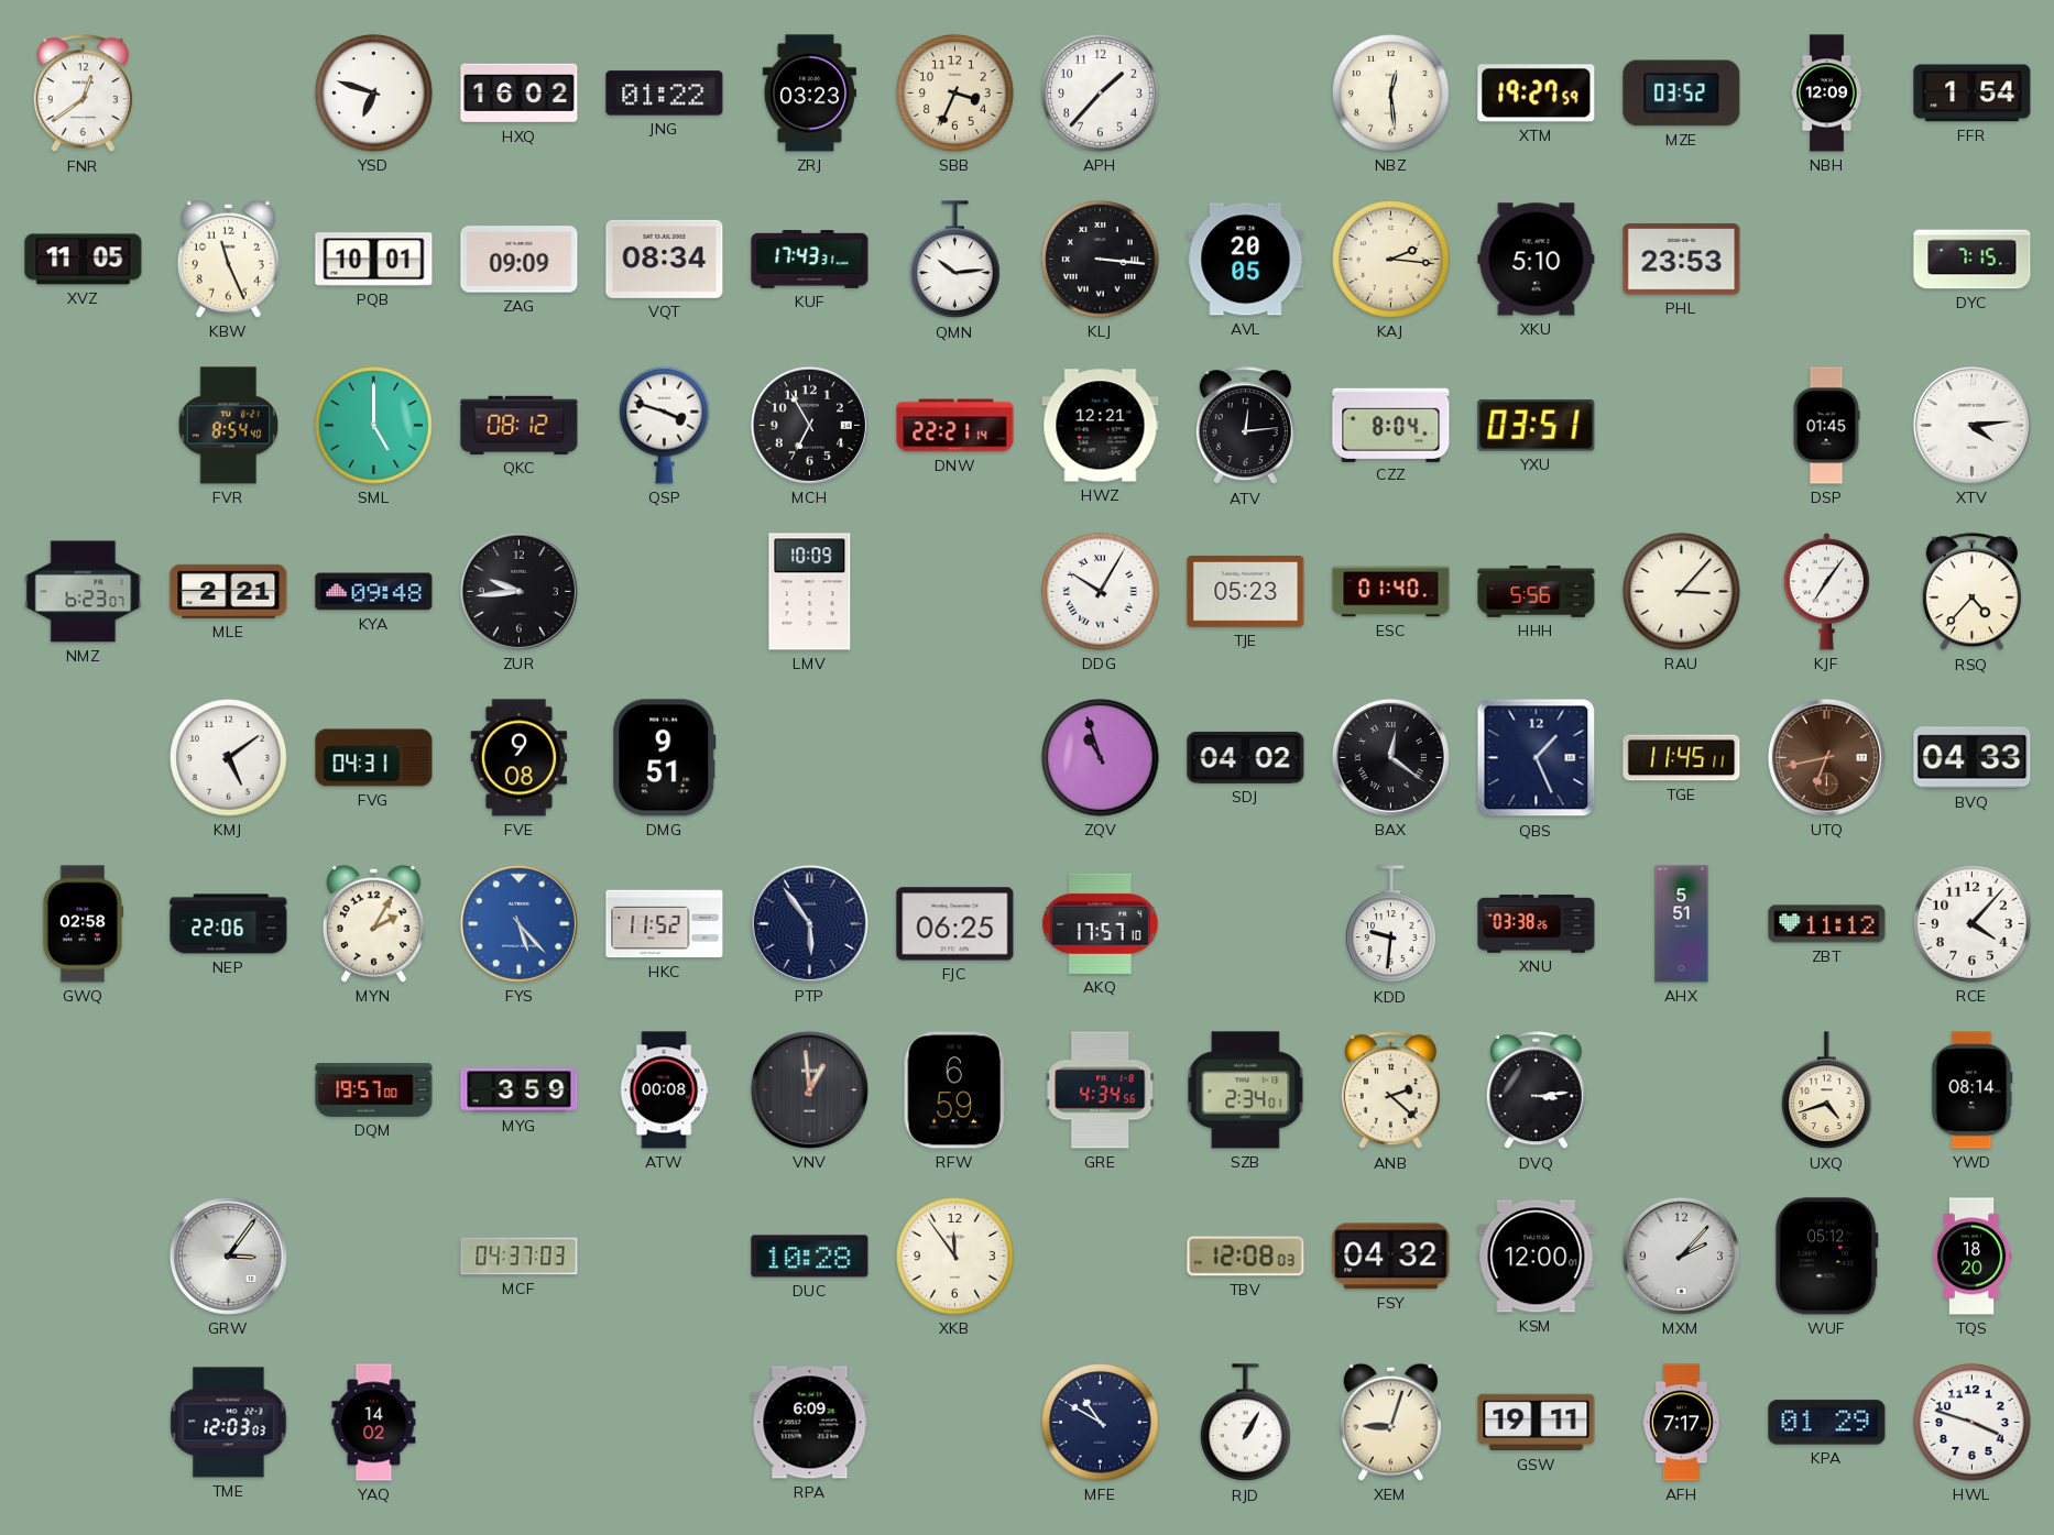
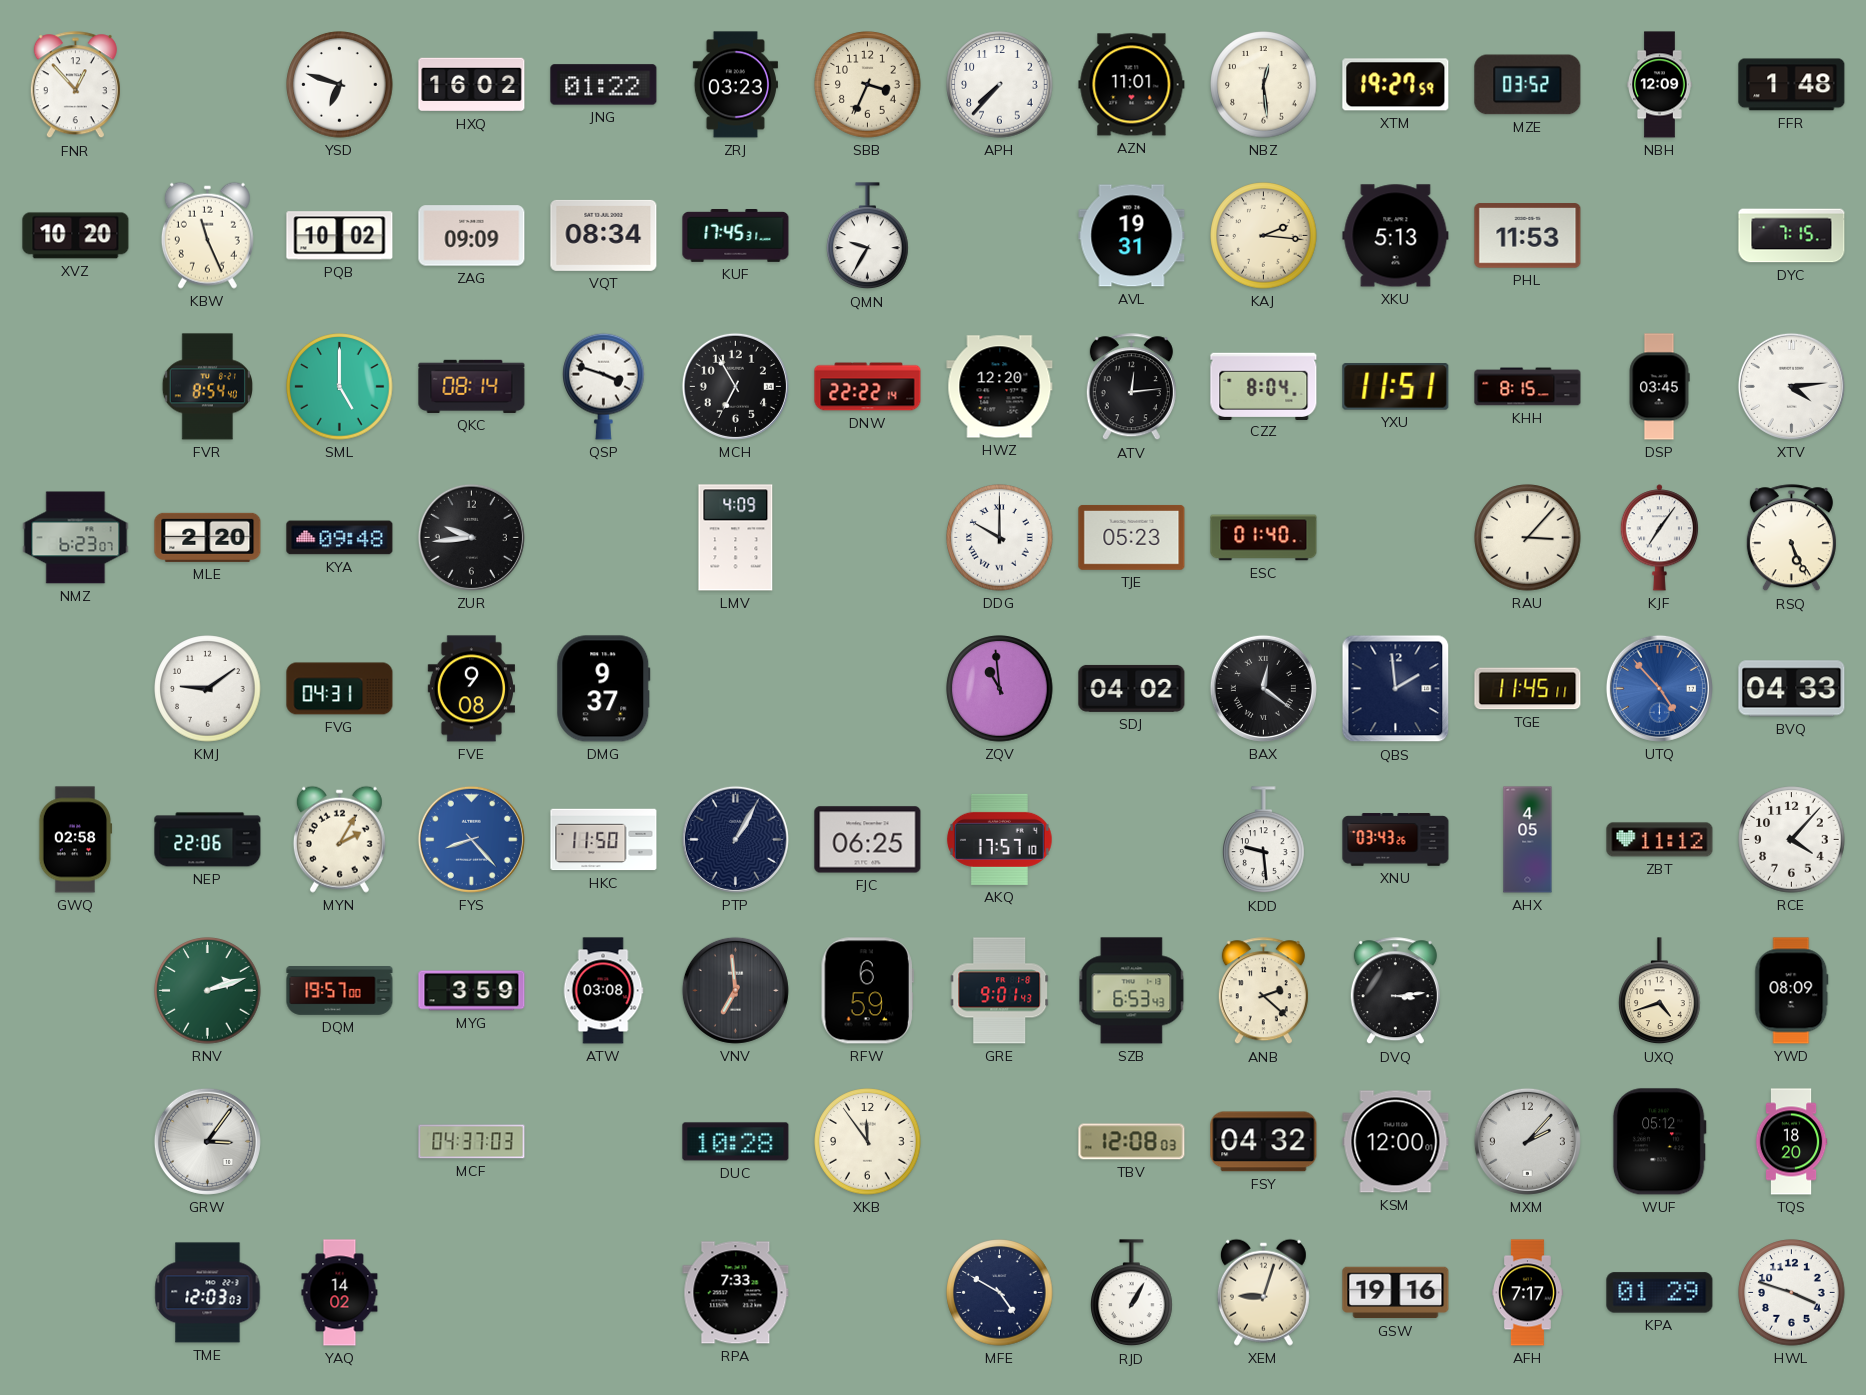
FNR: 12:39 -> 12:53 (75, 85)
APH: 1:37 -> 7:37 (1000, 85)
AZN: none -> 11:01 (1132, 85)
FFR: 1:54 -> 1:48 (1792, 85)
XVZ: 11:05 -> 10:20 (76, 236)
PQB: 10:01 -> 10:02 (340, 236)
KUF: 17:43 -> 17:45 (736, 236)
QMN: 10:14 -> 9:35 (868, 236)
KLJ: 3:16 -> none (1101, 260)
AVL: 20:05 -> 19:31 (1132, 236)
XKU: 5:10 -> 5:13 (1396, 236)
PHL: 23:53 -> 11:53 (1528, 236)
QKC: 08:12 -> 08:14 (472, 386)
DNW: 22:21 -> 22:22 (868, 387)
HWZ: 12:21 -> 12:20 (1000, 387)
YXU: 03:51 -> 11:51 (1396, 387)
KHH: none -> 8:15 (1528, 387)
DSP: 01:45 -> 03:45 (1659, 387)
MLE: 2:21 -> 2:20 (208, 537)
LMV: 10:09 -> 4:09 (736, 538)
DDG: 10:05 -> 10:00 (1000, 538)
HHH: 5:56 -> none (1537, 592)
RSQ: 4:37 -> 5:26 (1791, 538)
KMJ: 5:09 -> 9:09 (208, 689)
DMG: 9:51 -> 9:37 (604, 689)
ZQV: 10:57 -> 10:59 (1000, 689)
QBS: 1:26 -> 1:59 (1396, 689)
UTQ: 6:43 -> 4:53 (1659, 688)
UTQ dial: brown -> blue (1659, 688)
FYS: 5:23 -> 8:23 (471, 839)
HKC: 11:52 -> 11:50 (604, 840)
PTP: 5:54 -> 1:05 (735, 839)
KDD: 9:31 -> 9:29 (1264, 840)
XNU: 03:38 -> 03:43 (1396, 840)
AHX: 5:51 -> 4:05 (1528, 840)
RNV: none -> 2:12 (208, 991)
ATW: 00:08 -> 03:08 (603, 991)
VNV: 12:59 -> 6:59 (735, 990)
GRE: 4:34 -> 9:01 (1000, 991)
SZB: 2:34 -> 6:53 (1132, 991)
YWD: 08:14 -> 08:09 (1792, 991)
RPA: 6:09 -> 7:33 (736, 1293)
MFE: 10:50 -> 4:50 (1000, 1293)
GSW: 19:11 -> 19:16 (1396, 1293)
